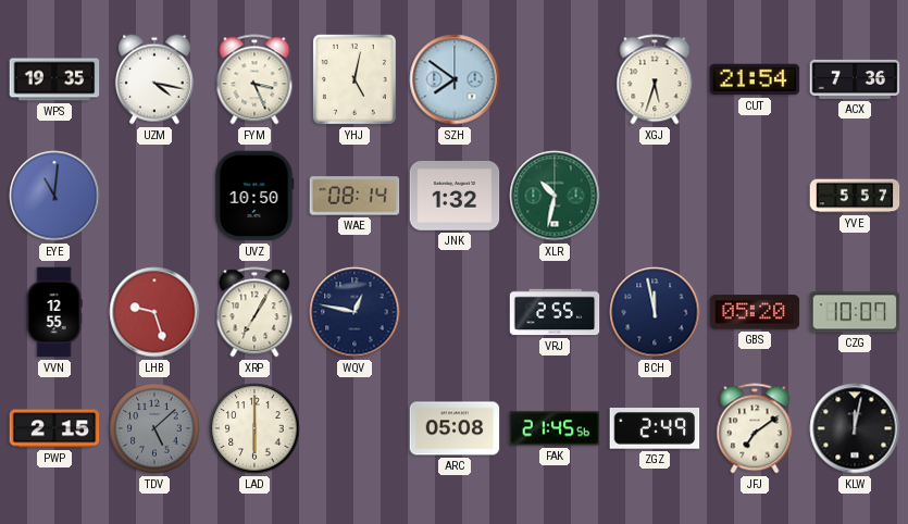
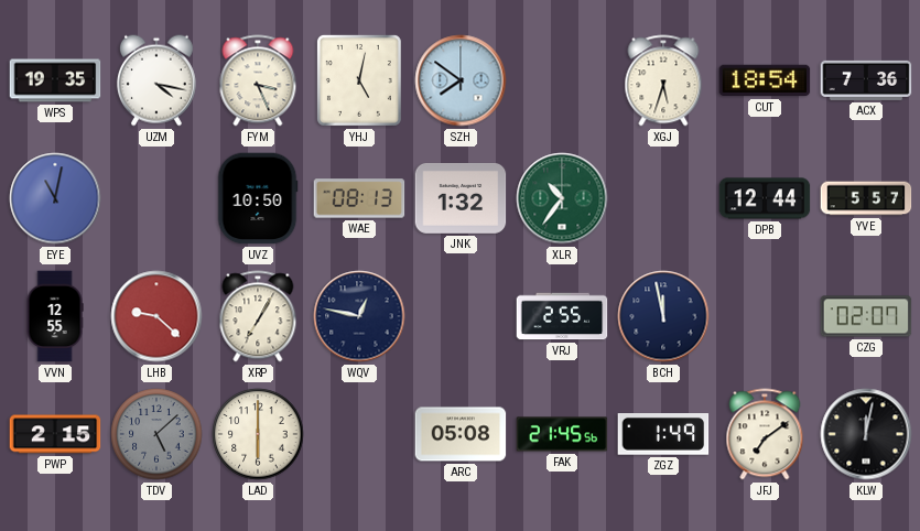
CUT: 21:54 -> 18:54 (765, 80)
EYE: 11:01 -> 11:02 (55, 198)
WAE: 08:14 -> 08:13 (359, 198)
XLR: 10:32 -> 10:36 (562, 198)
DPB: none -> 12:44 (765, 198)
LHB: 9:27 -> 9:22 (156, 316)
GBS: 05:20 -> none (755, 312)
CZG: 10:07 -> 02:07 (866, 316)
ZGZ: 2:49 -> 1:49 (663, 435)
